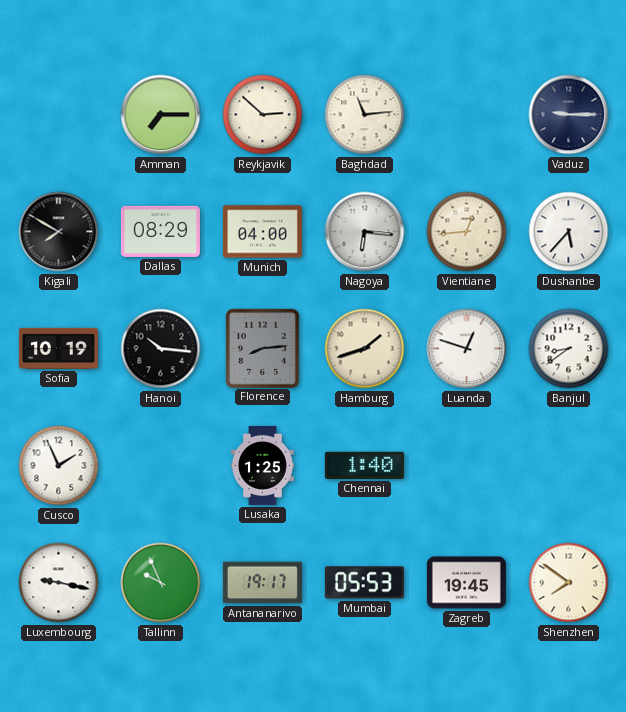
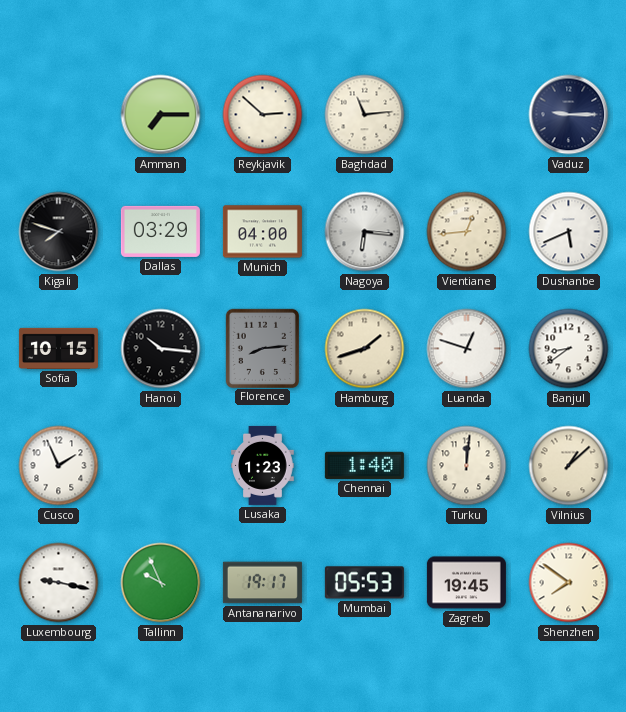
Kigali: 7:50 -> 7:48 (59, 232)
Dallas: 08:29 -> 03:29 (160, 231)
Dushanbe: 5:37 -> 5:41 (569, 232)
Sofia: 10:19 -> 10:15 (58, 348)
Lusaka: 1:25 -> 1:23 (263, 465)
Turku: none -> 12:01 (467, 466)
Vilnius: none -> 1:08 (569, 466)
